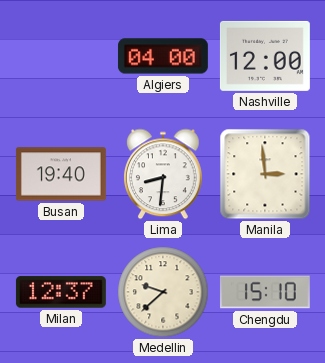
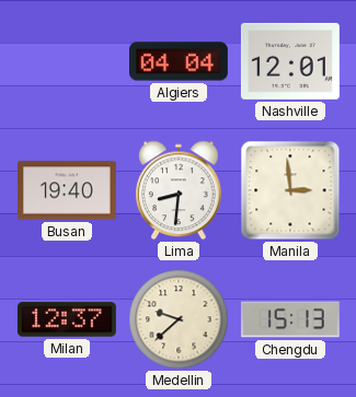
Algiers: 04:00 -> 04:04 (179, 61)
Nashville: 12:00 -> 12:01 (290, 61)
Chengdu: 15:10 -> 15:13 (290, 319)
